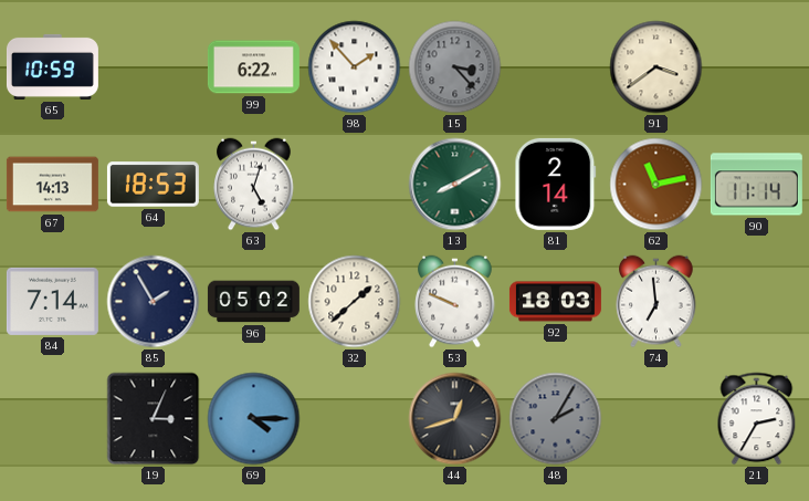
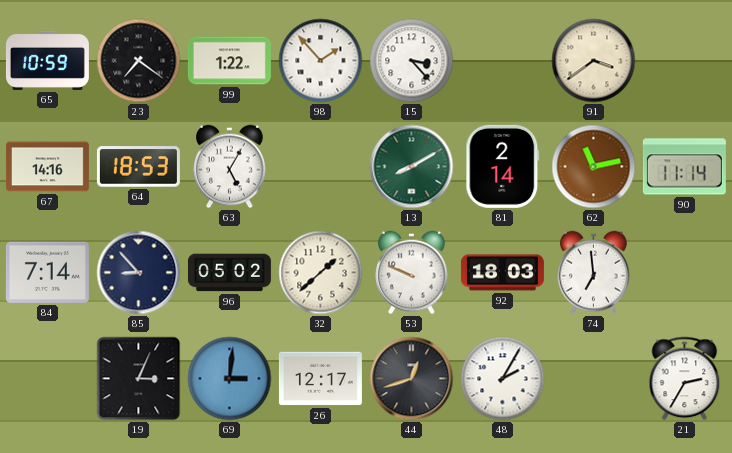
23: none -> 7:21 (139, 61)
99: 6:22 -> 1:22 (229, 61)
15 dial: grey -> white (412, 61)
67: 14:13 -> 14:16 (47, 167)
63: 5:03 -> 5:05 (230, 167)
85: 1:55 -> 8:53 (139, 273)
69: 4:15 -> 3:01 (230, 379)
26: none -> 12:17 (320, 379)
48 dial: grey -> white (503, 379)
